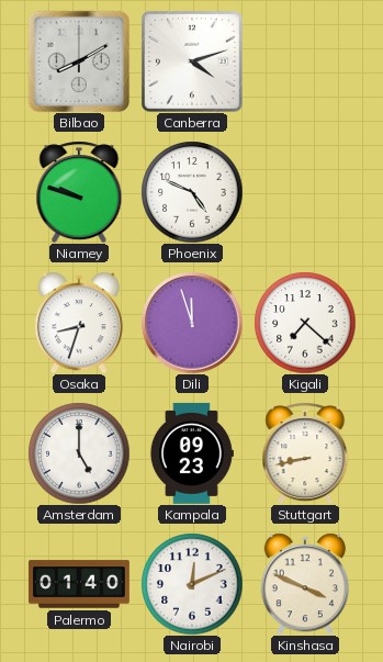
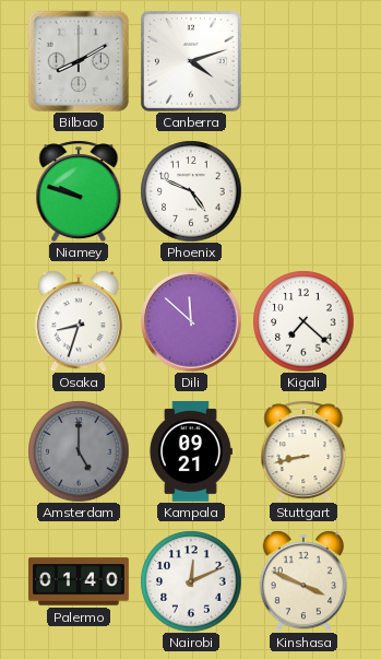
Dili: 11:57 -> 11:52 (191, 321)
Amsterdam dial: white -> grey (79, 451)
Kampala: 09:23 -> 09:21 (190, 451)
